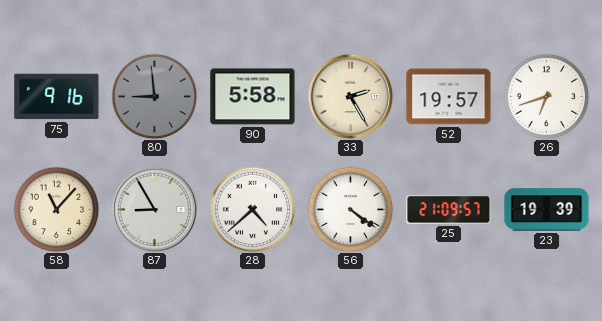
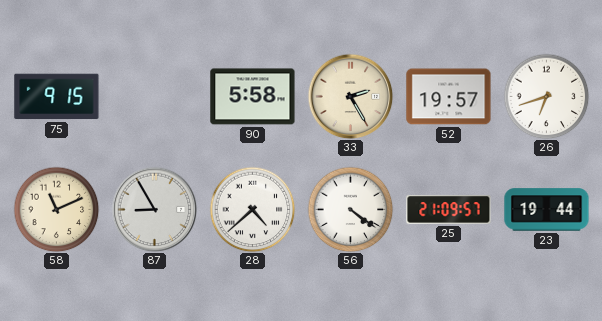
75: 9:16 -> 9:15 (57, 97)
80: 8:59 -> none (154, 96)
58: 11:07 -> 11:11 (56, 209)
23: 19:39 -> 19:44 (547, 210)
